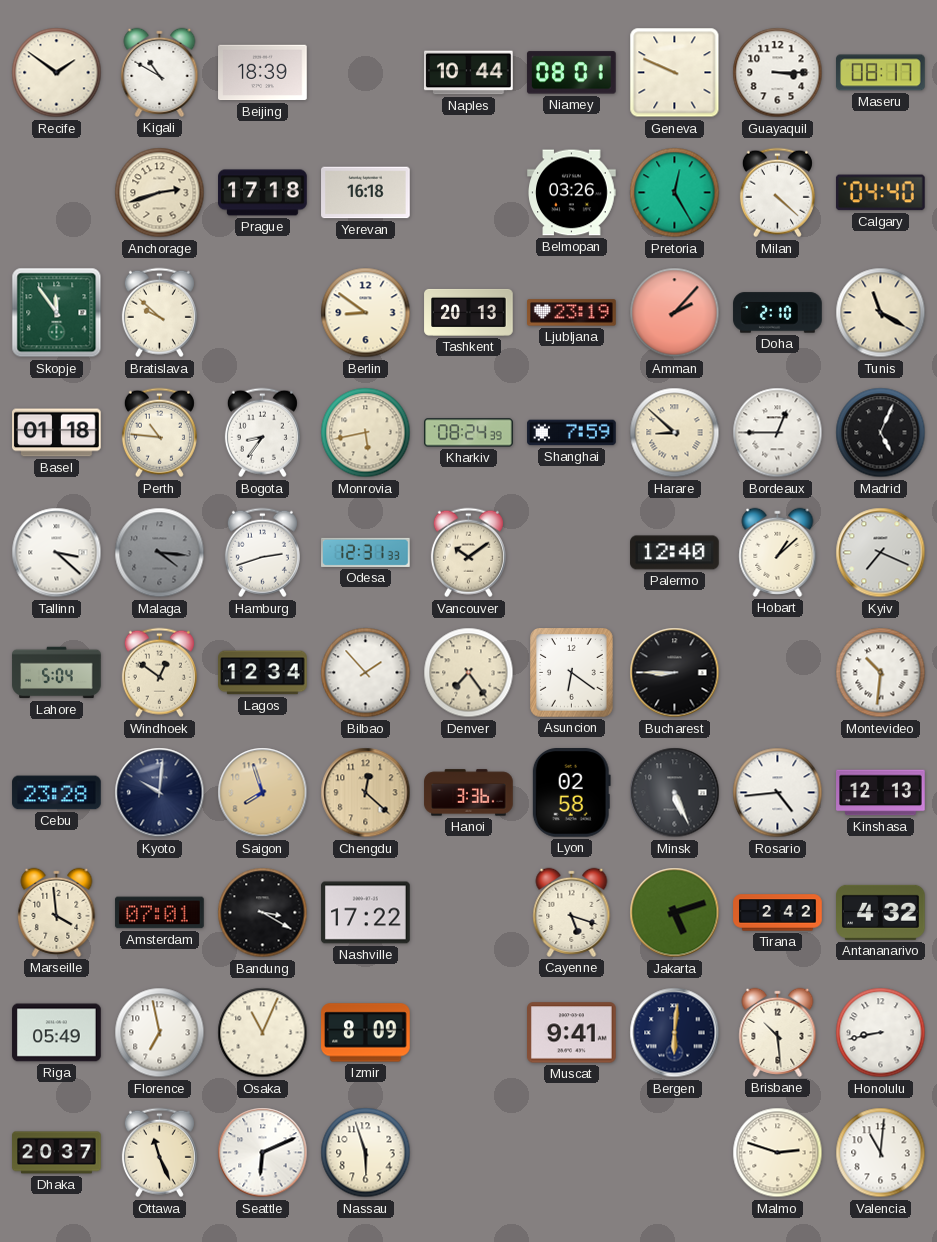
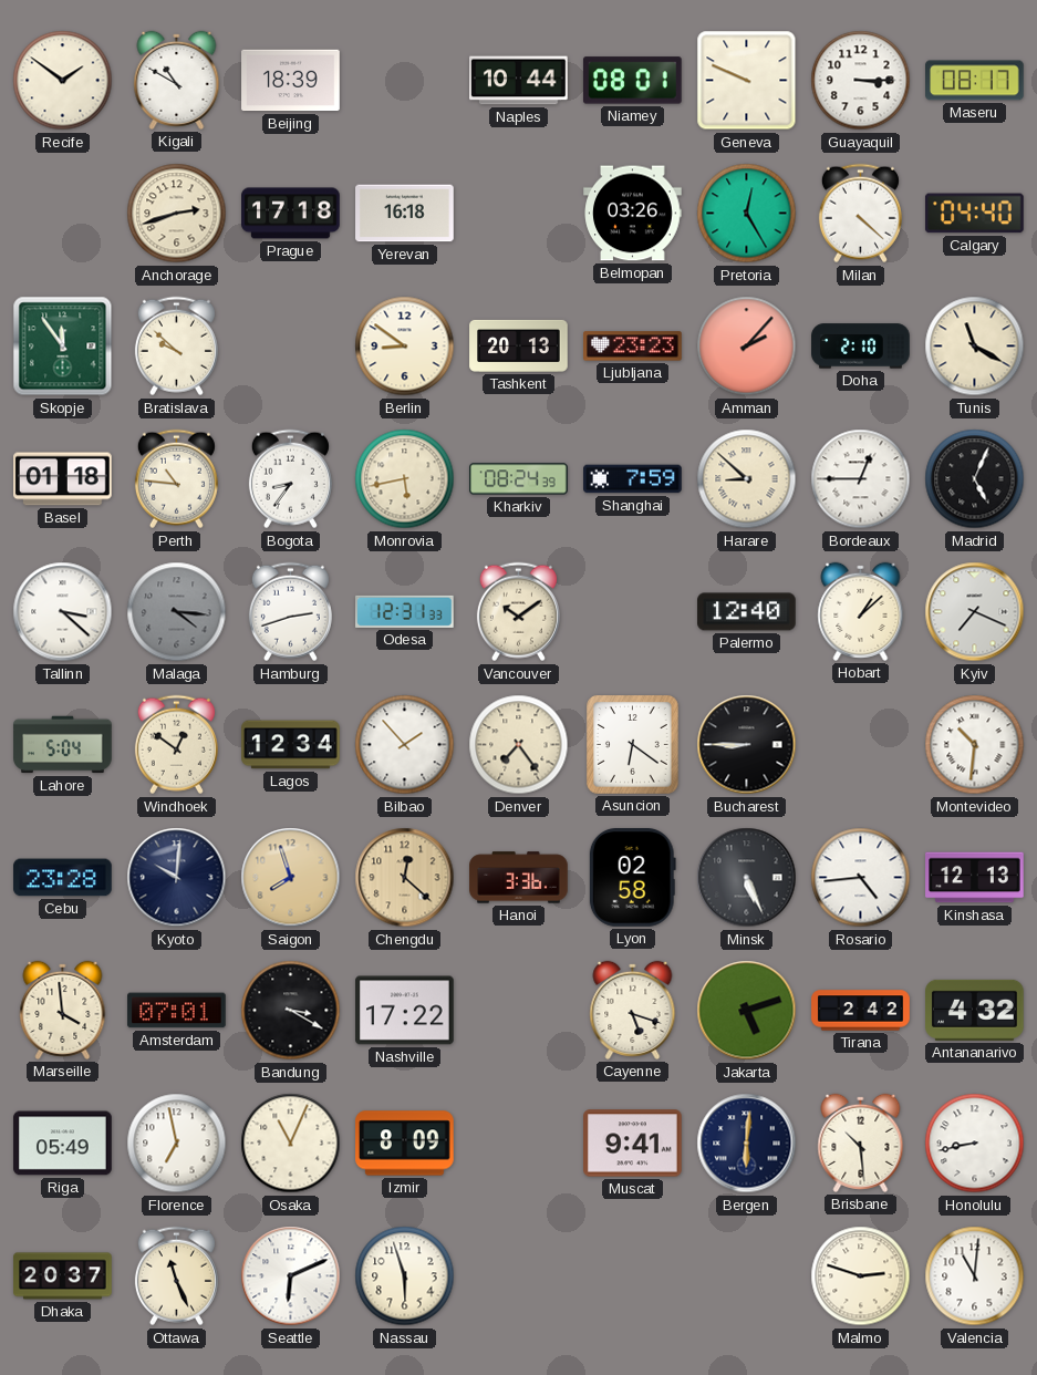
Ljubljana: 23:19 -> 23:23 (633, 347)
